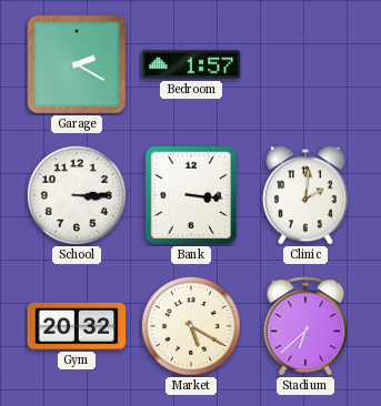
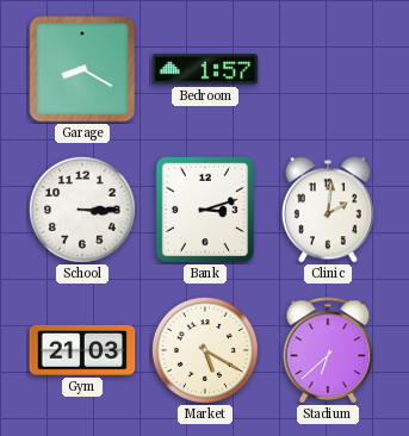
Garage: 2:20 -> 8:20 (82, 69)
Bank: 3:16 -> 3:12 (204, 210)
Gym: 20:32 -> 21:03 (82, 350)
